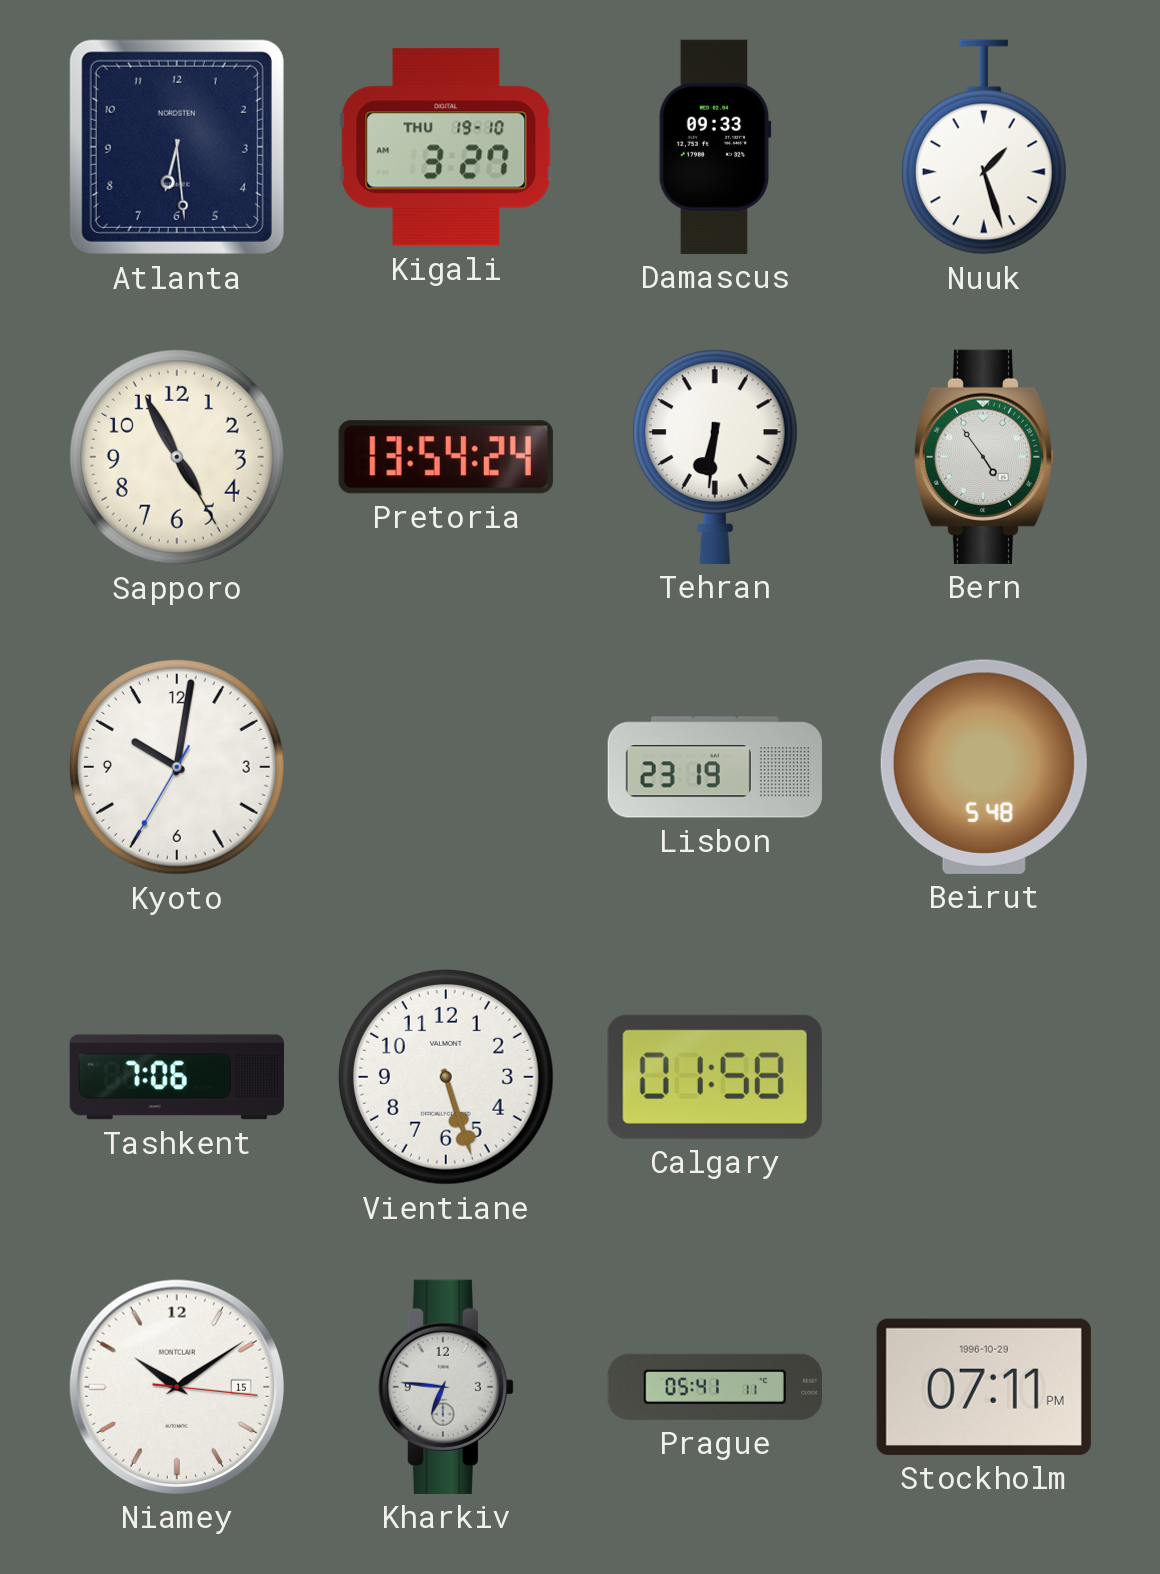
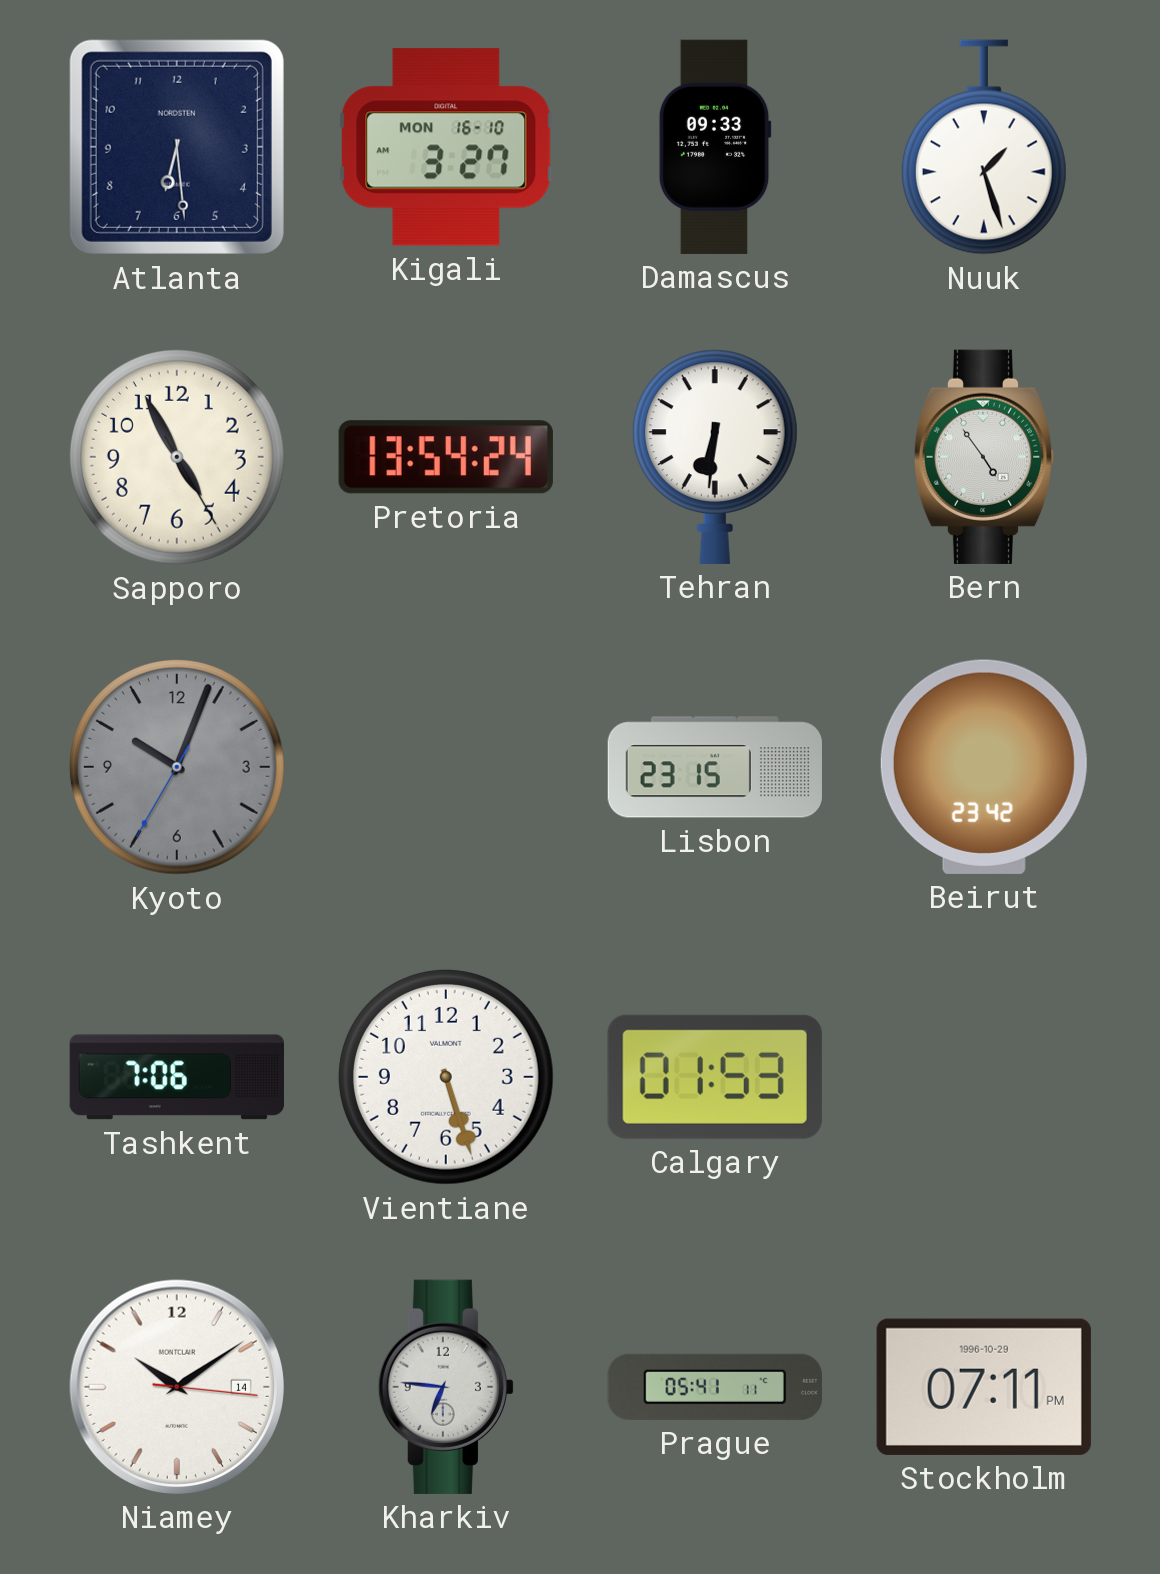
Kigali date: THU 19-10 -> MON 16-10 (446, 147)
Kyoto: 10:01 -> 10:03 (177, 767)
Kyoto dial: white -> grey (177, 767)
Lisbon: 23:19 -> 23:15 (715, 767)
Beirut: 5:48 -> 23:42 (984, 767)
Calgary: 01:58 -> 01:53 (715, 1077)
Niamey date: 15 -> 14 (177, 1387)
